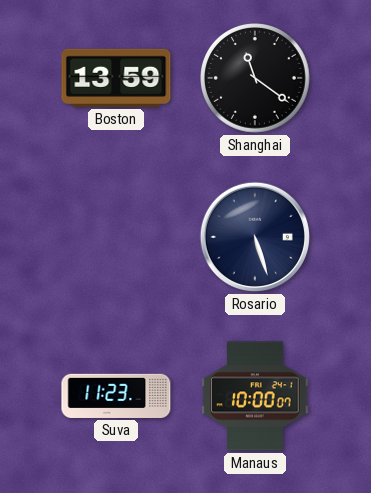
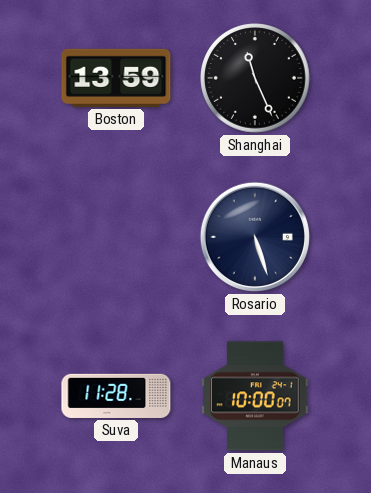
Shanghai: 11:21 -> 11:26 (256, 79)
Suva: 11:23 -> 11:28 (116, 396)
